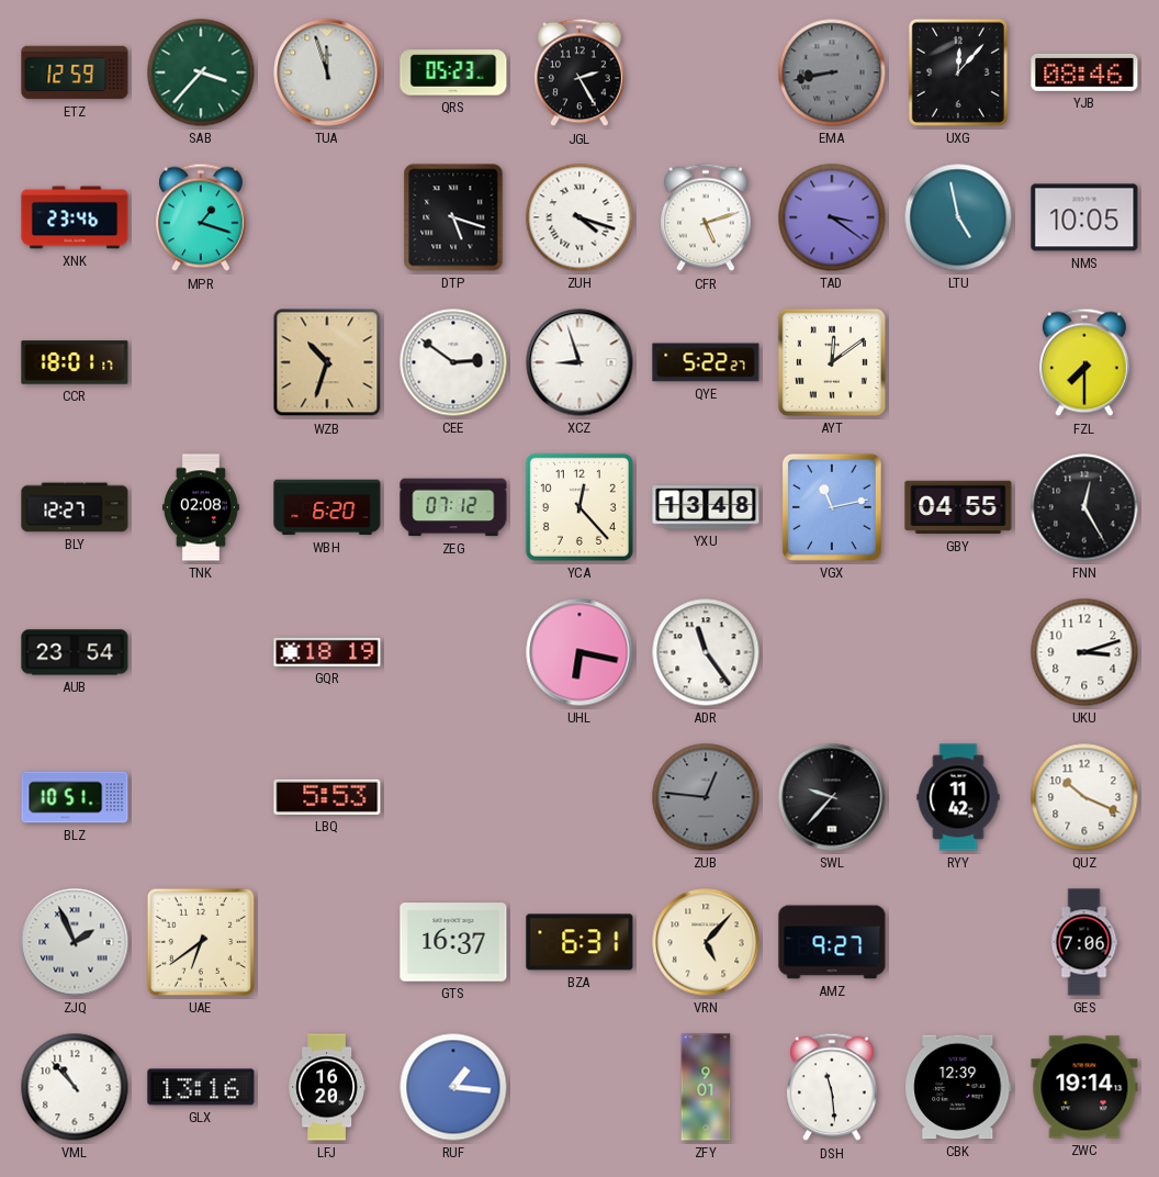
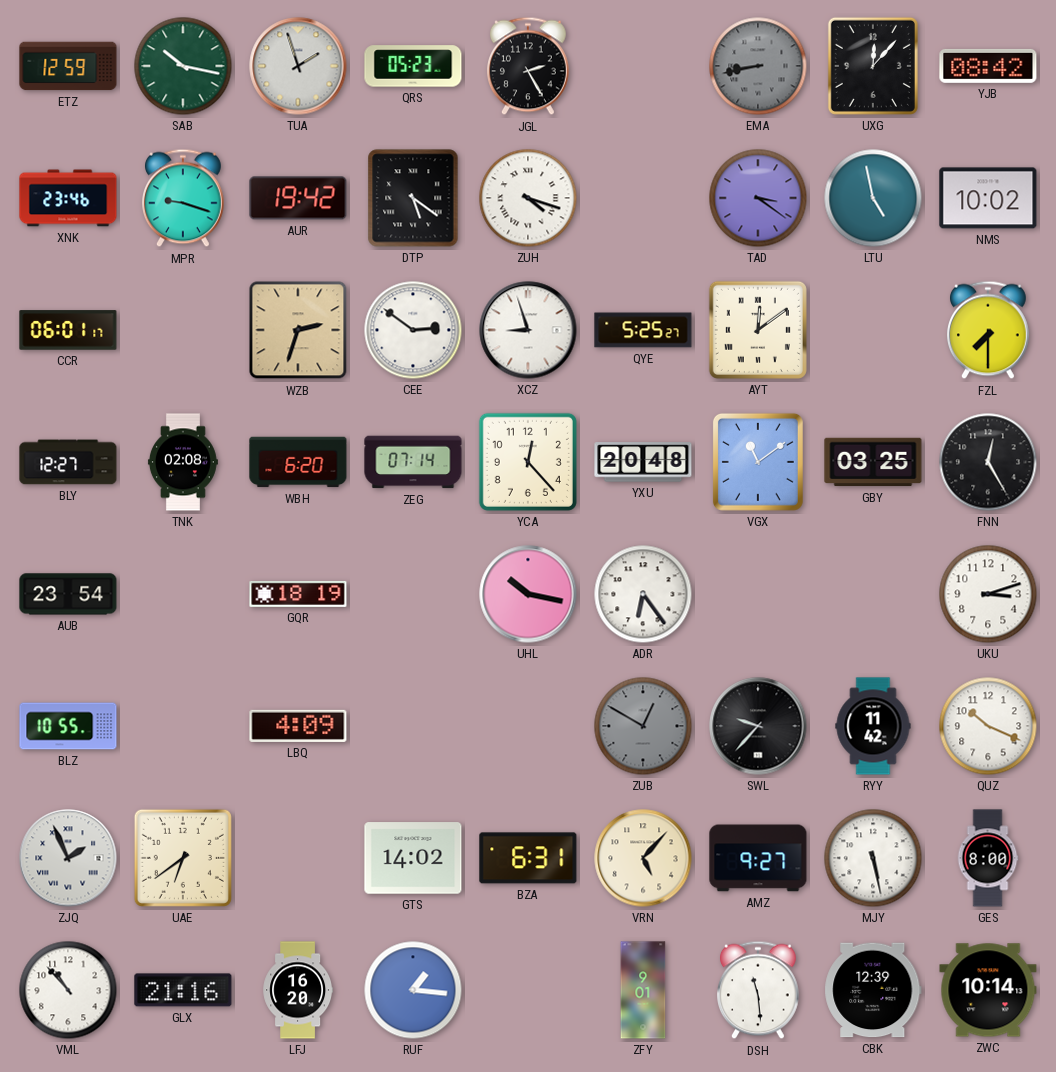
SAB: 3:37 -> 10:17 (183, 66)
TUA: 11:57 -> 1:57 (298, 66)
YJB: 08:46 -> 08:42 (988, 66)
MPR: 1:18 -> 9:18 (184, 198)
AUR: none -> 19:42 (298, 198)
DTP: 5:18 -> 5:21 (413, 198)
CFR: 5:12 -> none (707, 217)
NMS: 10:05 -> 10:02 (988, 198)
CCR: 18:01 -> 06:01 (68, 330)
WZB: 10:33 -> 2:33 (298, 330)
QYE: 5:22 -> 5:25 (643, 330)
ZEG: 07:12 -> 07:14 (413, 462)
YXU: 13:48 -> 20:48 (643, 462)
VGX: 11:13 -> 11:09 (758, 462)
GBY: 04:55 -> 03:25 (873, 462)
UHL: 6:17 -> 10:17 (528, 594)
ADR: 11:24 -> 6:24 (643, 594)
BLZ: 10:51 -> 10:55 (68, 726)
LBQ: 5:53 -> 4:09 (298, 726)
ZUB: 12:46 -> 12:50 (643, 726)
GTS: 16:37 -> 14:02 (413, 858)
MJY: none -> 5:28 (873, 858)
GES: 7:06 -> 8:00 (988, 858)
GLX: 13:16 -> 21:16 (183, 990)
ZWC: 19:14 -> 10:14 (988, 990)
